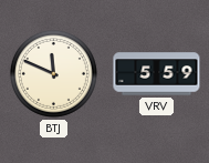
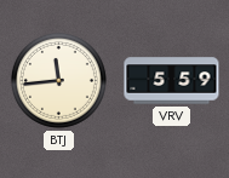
BTJ: 11:49 -> 11:44 (58, 80)
